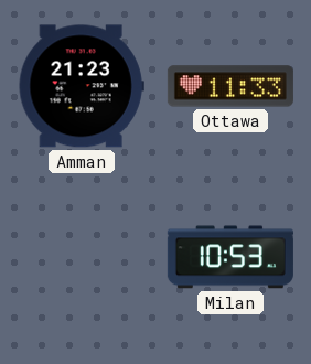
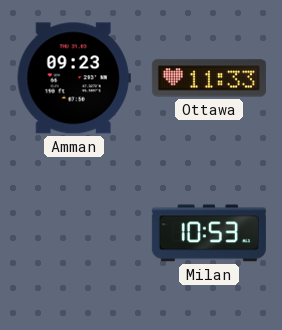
Amman: 21:23 -> 09:23 (74, 78)
